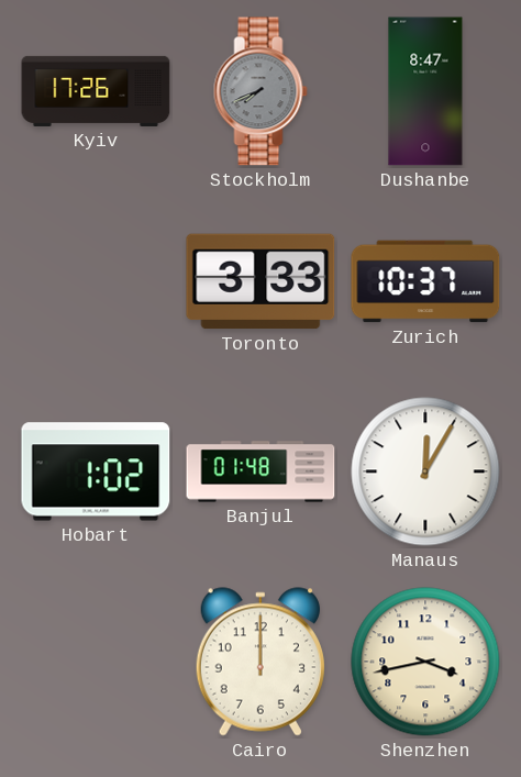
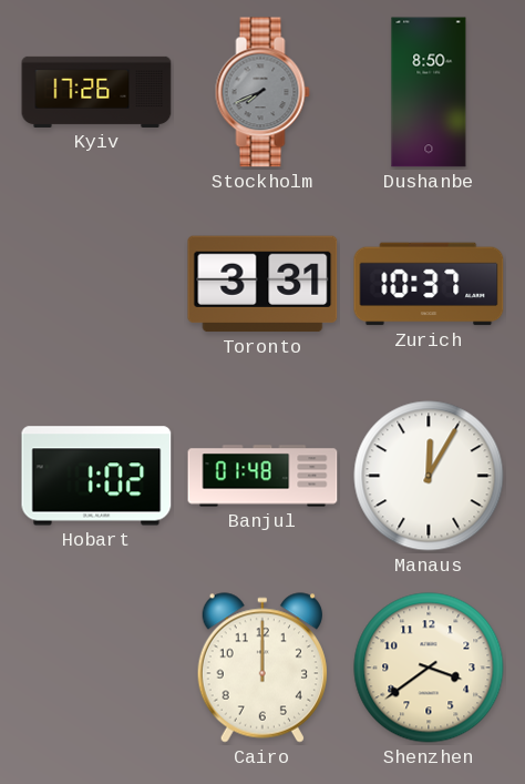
Dushanbe: 8:47 -> 8:50 (429, 92)
Toronto: 3:33 -> 3:31 (262, 284)
Shenzhen: 3:43 -> 3:39 (429, 668)
